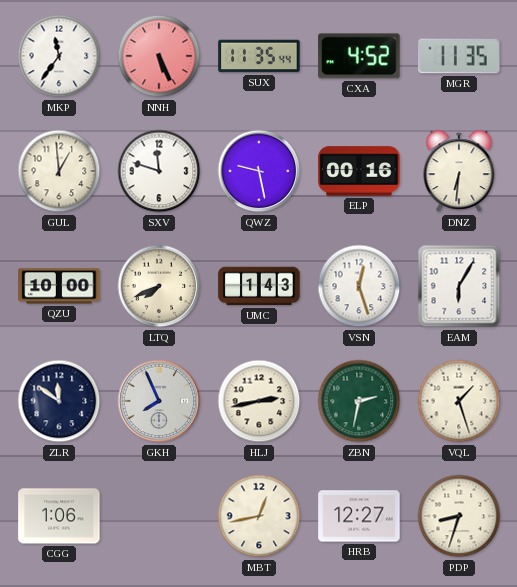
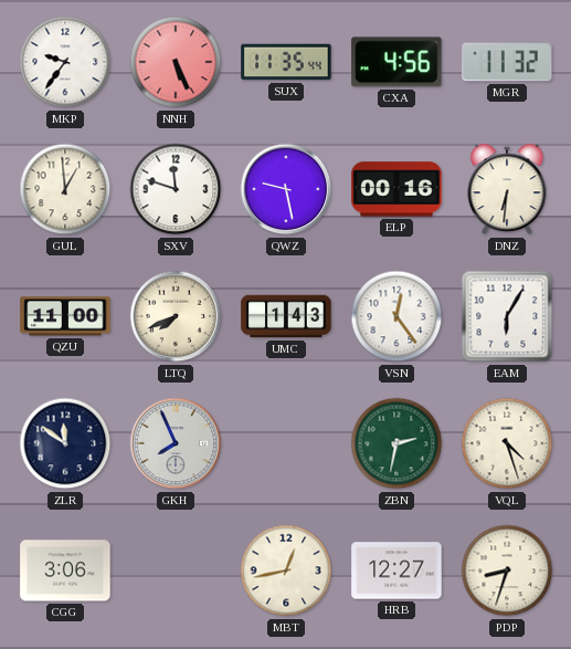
MKP: 11:36 -> 9:36 (65, 62)
CXA: 4:52 -> 4:56 (396, 62)
MGR: 11:35 -> 11:32 (507, 62)
QZU: 10:00 -> 11:00 (65, 316)
VSN: 12:27 -> 12:24 (396, 316)
HLJ: 2:43 -> none (259, 401)
VQL: 1:27 -> 4:27 (507, 443)
CGG: 1:06 -> 3:06 (65, 571)
